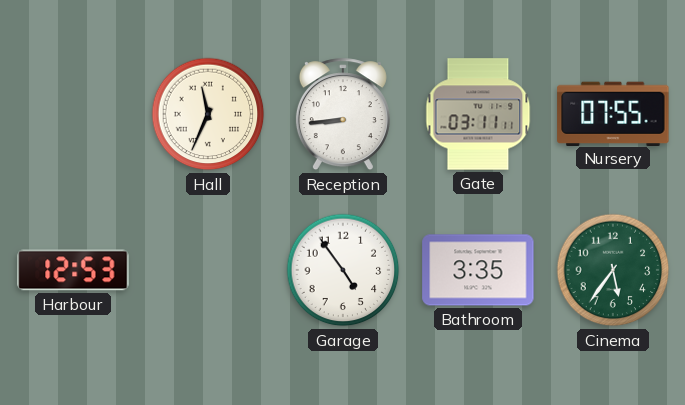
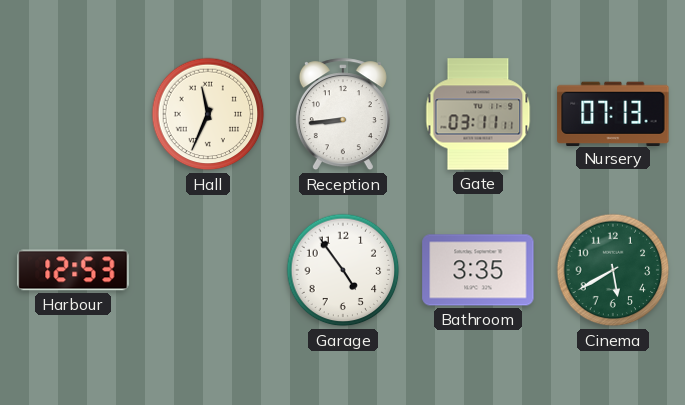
Nursery: 07:55 -> 07:13 (613, 113)
Cinema: 5:36 -> 5:40 (613, 270)
